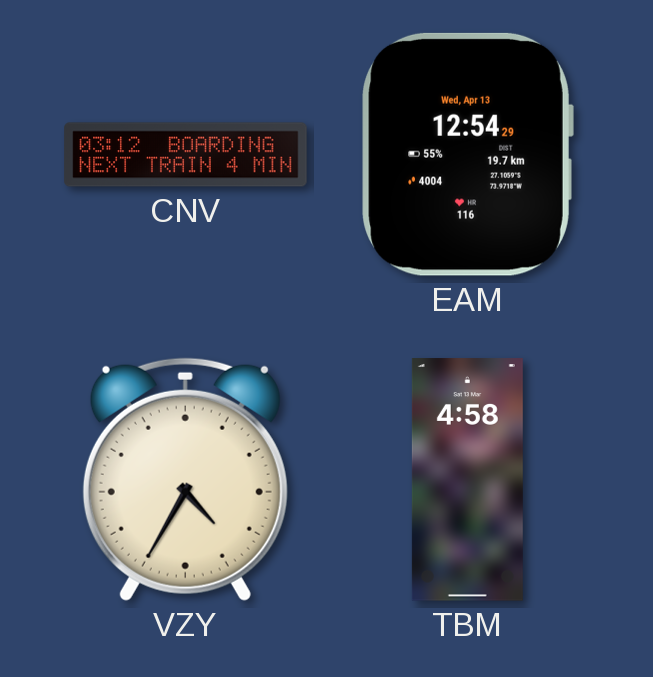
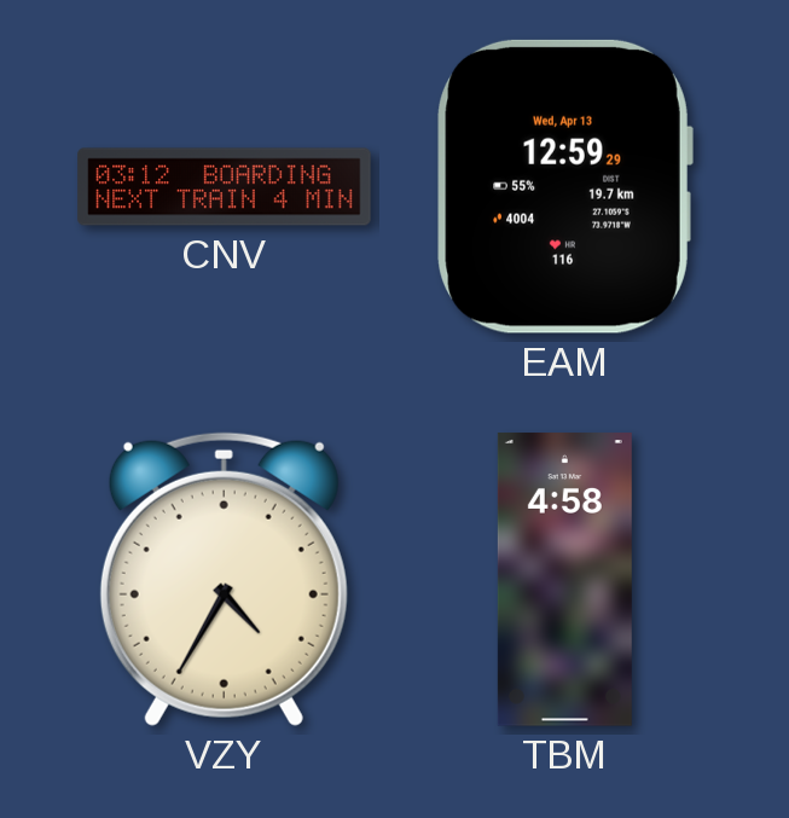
EAM: 12:54 -> 12:59 (564, 186)
